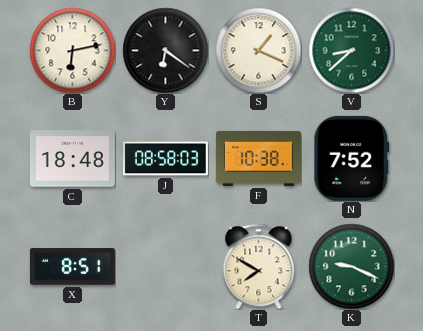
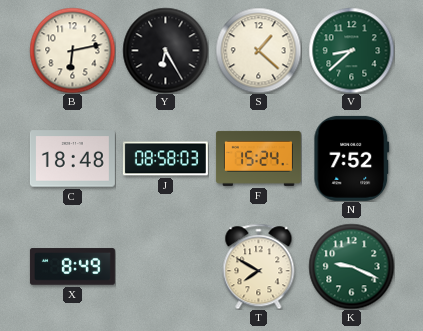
Y: 6:21 -> 6:25 (165, 50)
S: 1:19 -> 1:22 (258, 50)
F: 10:38 -> 15:24 (258, 158)
X: 8:51 -> 8:49 (72, 267)
